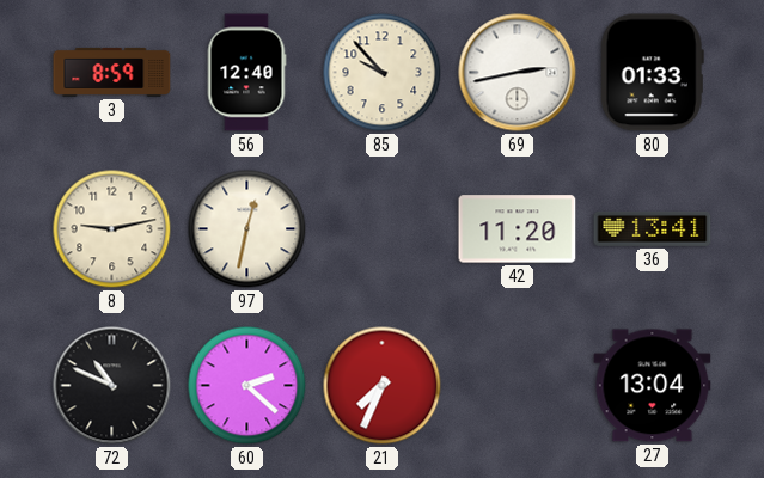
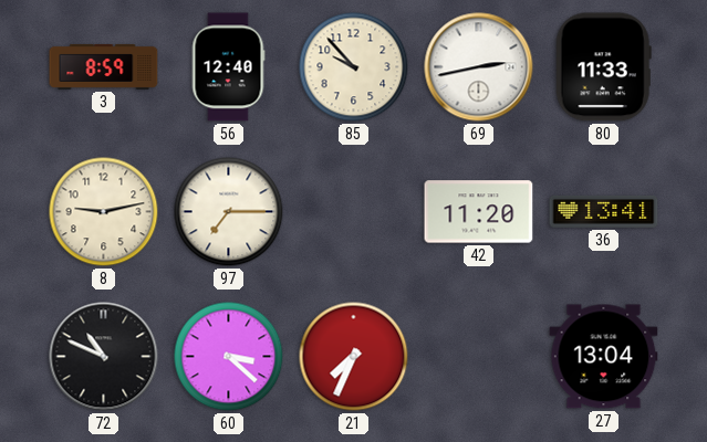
80: 01:33 -> 11:33 (603, 67)
97: 12:32 -> 7:15 (229, 212)
60: 2:22 -> 3:22 (229, 357)
